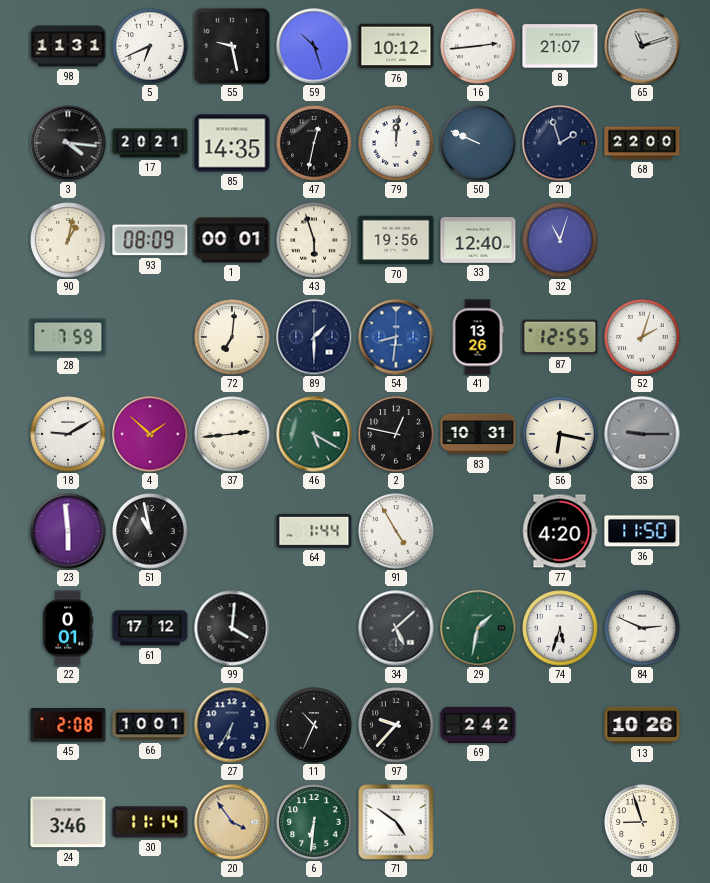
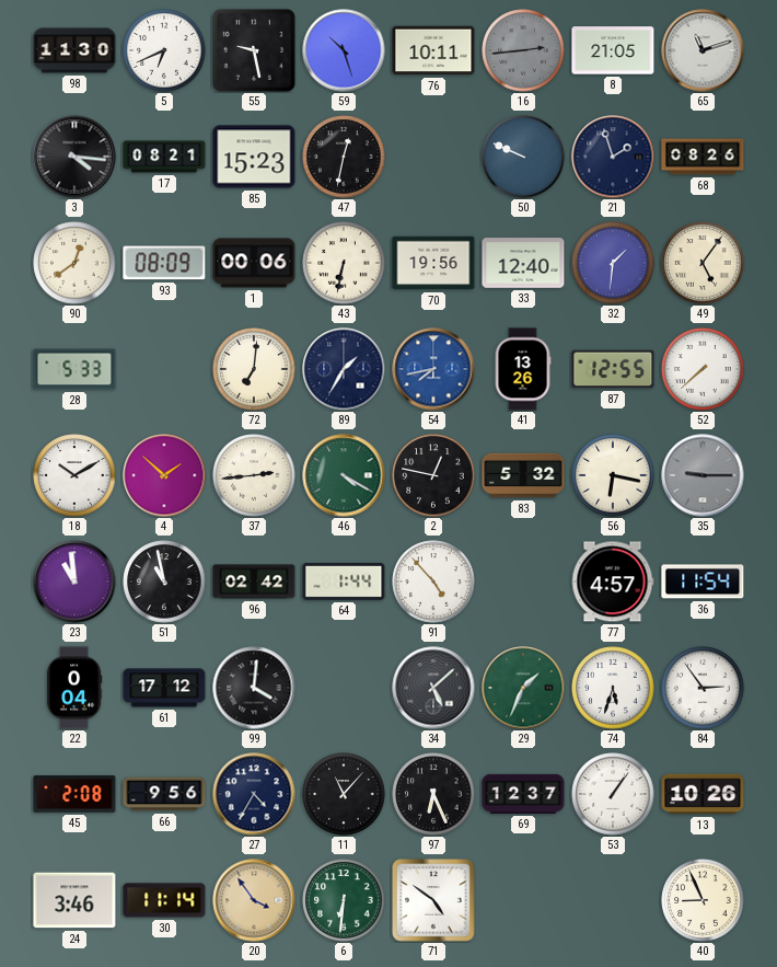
98: 11:31 -> 11:30 (74, 50)
76: 10:12 -> 10:11 (433, 50)
16 dial: white -> grey (523, 50)
8: 21:07 -> 21:05 (613, 50)
17: 20:21 -> 08:21 (164, 157)
85: 14:35 -> 15:23 (254, 157)
79: 12:01 -> none (396, 143)
68: 22:00 -> 08:26 (703, 157)
90: 1:02 -> 12:39 (74, 263)
1: 00:01 -> 00:06 (254, 263)
43: 5:57 -> 6:32 (344, 263)
32: 11:03 -> 1:31 (613, 263)
49: none -> 5:06 (703, 263)
28: 7:59 -> 5:33 (74, 369)
89: 1:30 -> 1:35 (344, 369)
54: 8:31 -> 7:43 (433, 369)
52: 2:03 -> 7:38 (703, 369)
18: 9:10 -> 10:10 (74, 475)
46: 5:20 -> 4:20 (344, 475)
83: 10:31 -> 5:32 (523, 475)
23: 5:59 -> 10:59 (74, 582)
96: none -> 02:42 (254, 582)
91: 4:55 -> 4:53 (433, 582)
77: 4:20 -> 4:57 (613, 582)
36: 11:50 -> 11:54 (703, 582)
22: 0:01 -> 0:04 (74, 688)
29: 1:32 -> 1:34 (523, 688)
84: 2:49 -> 2:54 (703, 688)
66: 10:01 -> 9:56 (164, 794)
27: 6:35 -> 4:35 (254, 794)
11: 10:34 -> 11:07 (344, 794)
97: 9:37 -> 6:26 (433, 794)
69: 2:42 -> 12:37 (523, 794)
53: none -> 1:06 (613, 794)
40: 8:57 -> 8:56 (703, 900)
